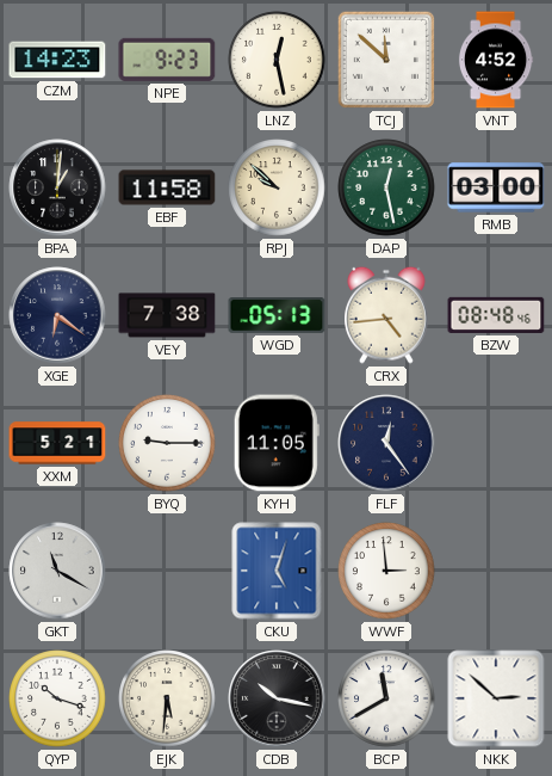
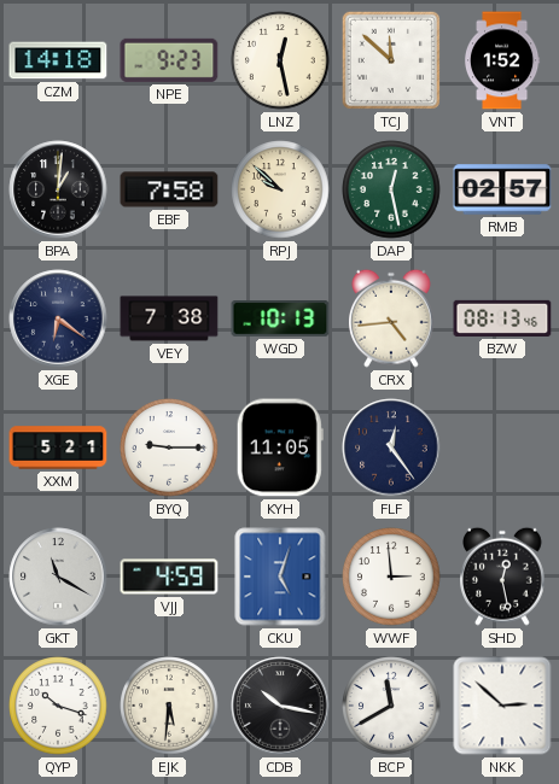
CZM: 14:23 -> 14:18 (58, 60)
VNT: 4:52 -> 1:52 (502, 60)
EBF: 11:58 -> 7:58 (169, 189)
RMB: 03:00 -> 02:57 (502, 189)
WGD: 05:13 -> 10:13 (280, 318)
BZW: 08:48 -> 08:13 (502, 318)
VJJ: none -> 4:59 (169, 577)
SHD: none -> 12:28 (503, 577)
